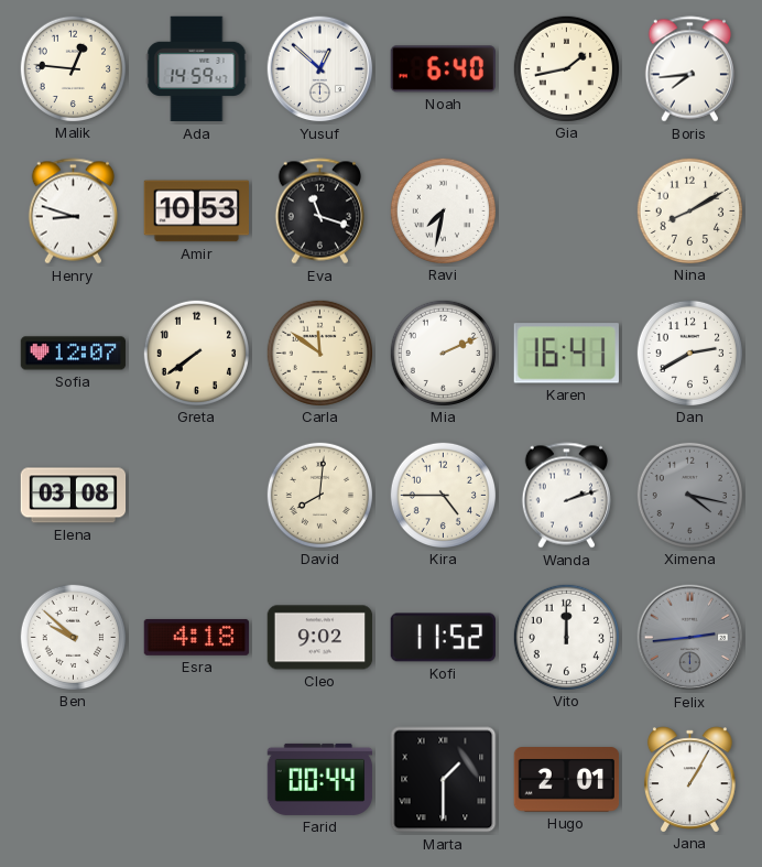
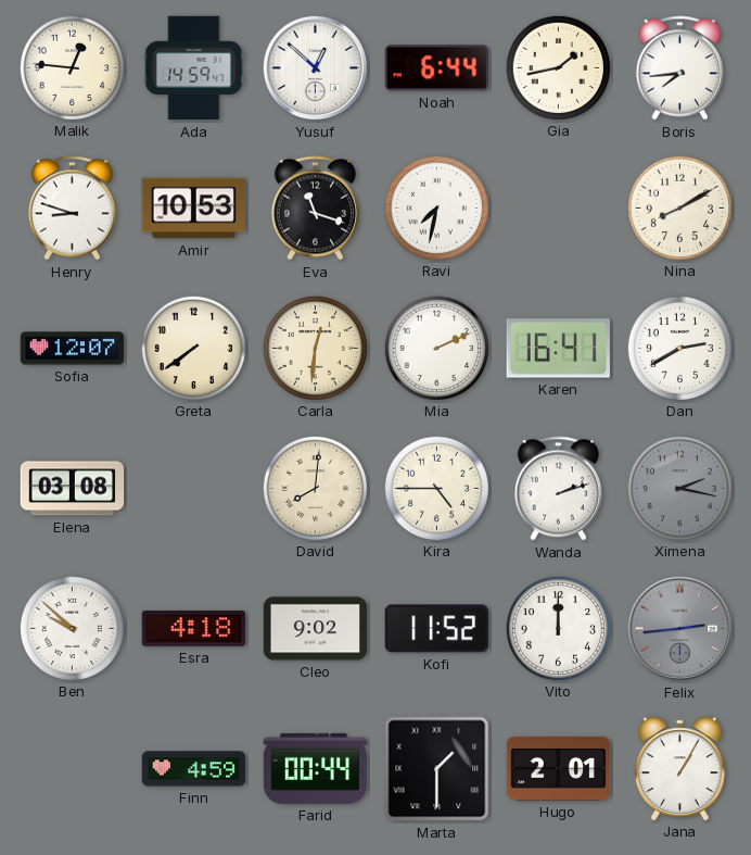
Noah: 6:40 -> 6:44 (436, 68)
Carla: 11:51 -> 12:31 (315, 348)
Ximena: 4:17 -> 2:17 (679, 488)
Finn: none -> 4:59 (194, 769)
